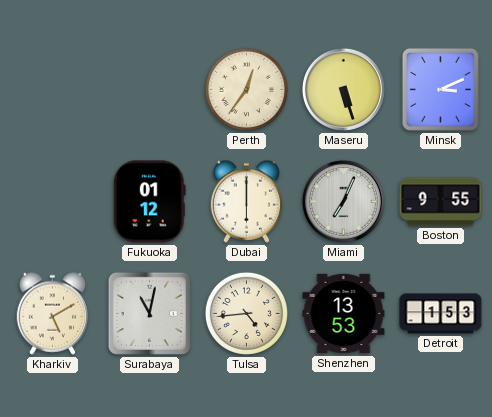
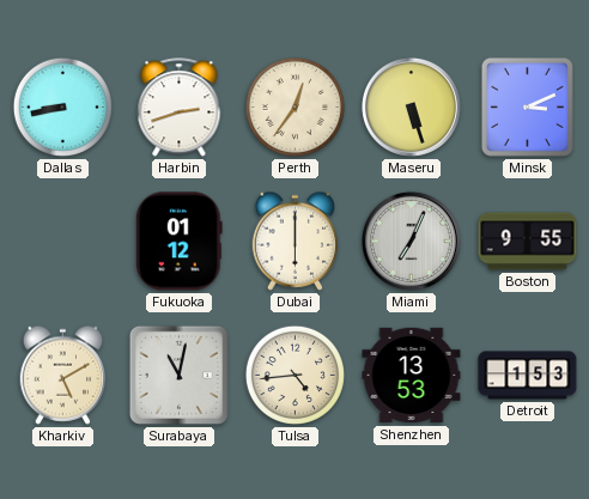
Dallas: none -> 8:43 (62, 107)
Harbin: none -> 2:42 (180, 108)
